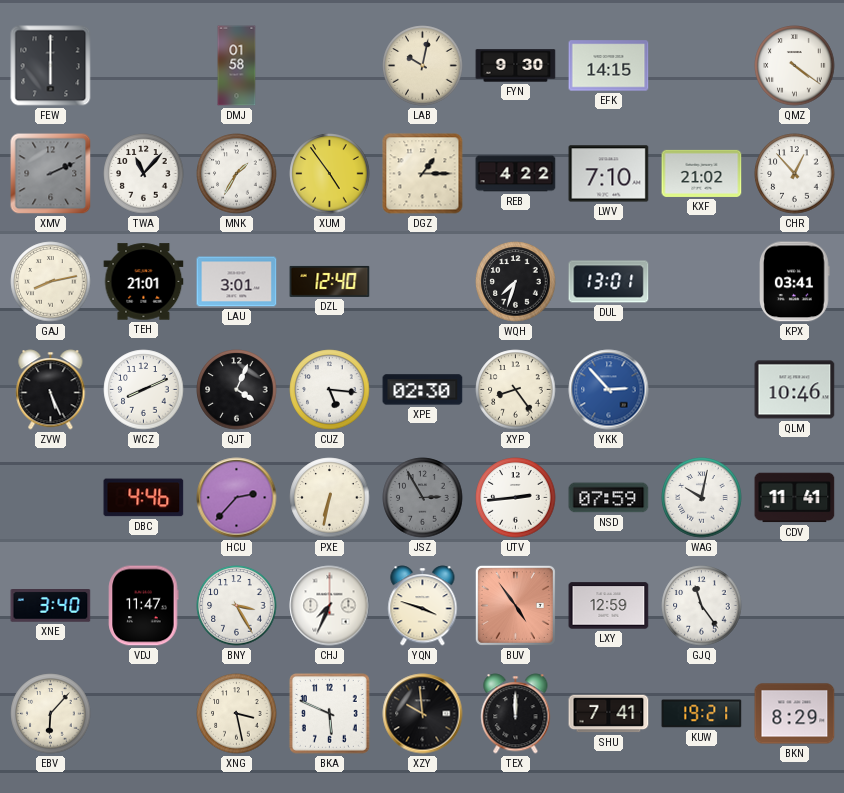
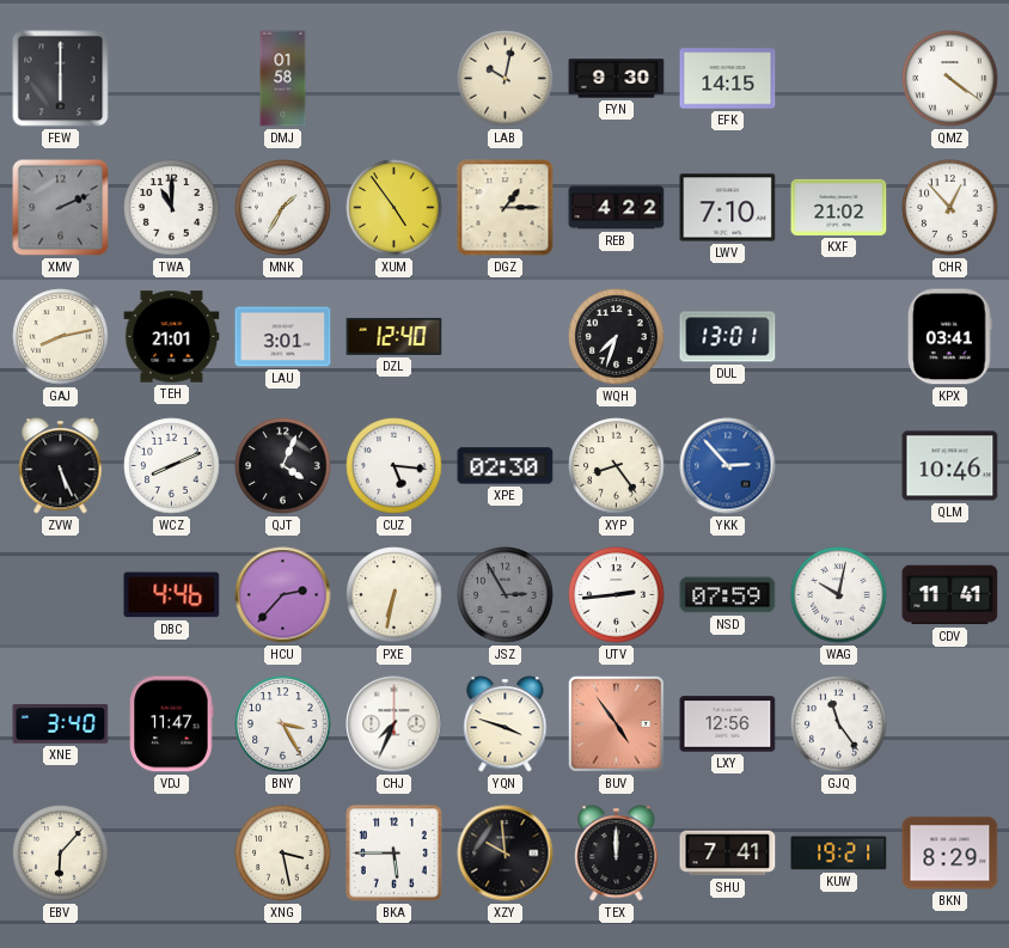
TWA: 11:07 -> 11:00 (172, 208)
LXY: 12:59 -> 12:56 (728, 724)
BKA: 5:49 -> 5:45 (393, 852)
